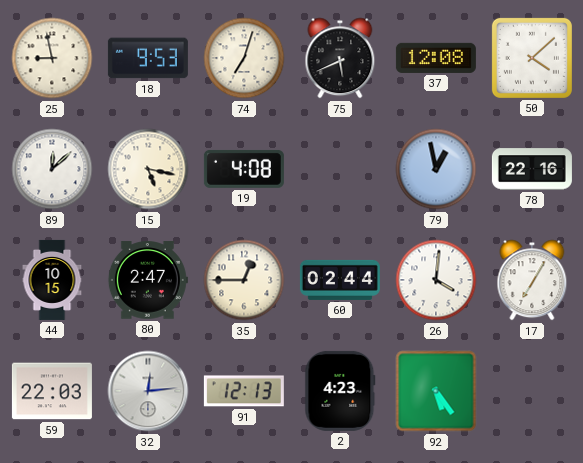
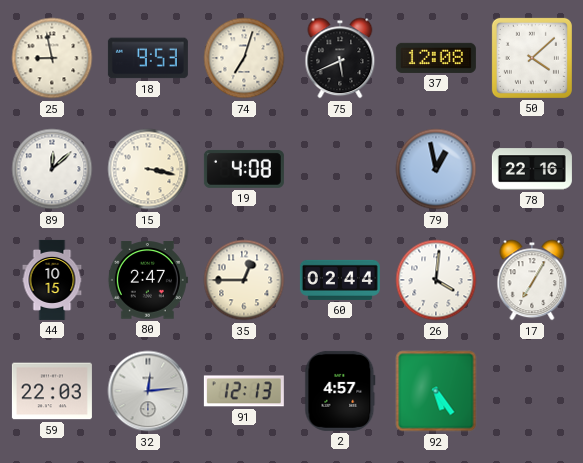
15: 5:17 -> 3:17 (148, 169)
2: 4:23 -> 4:57 (340, 391)
